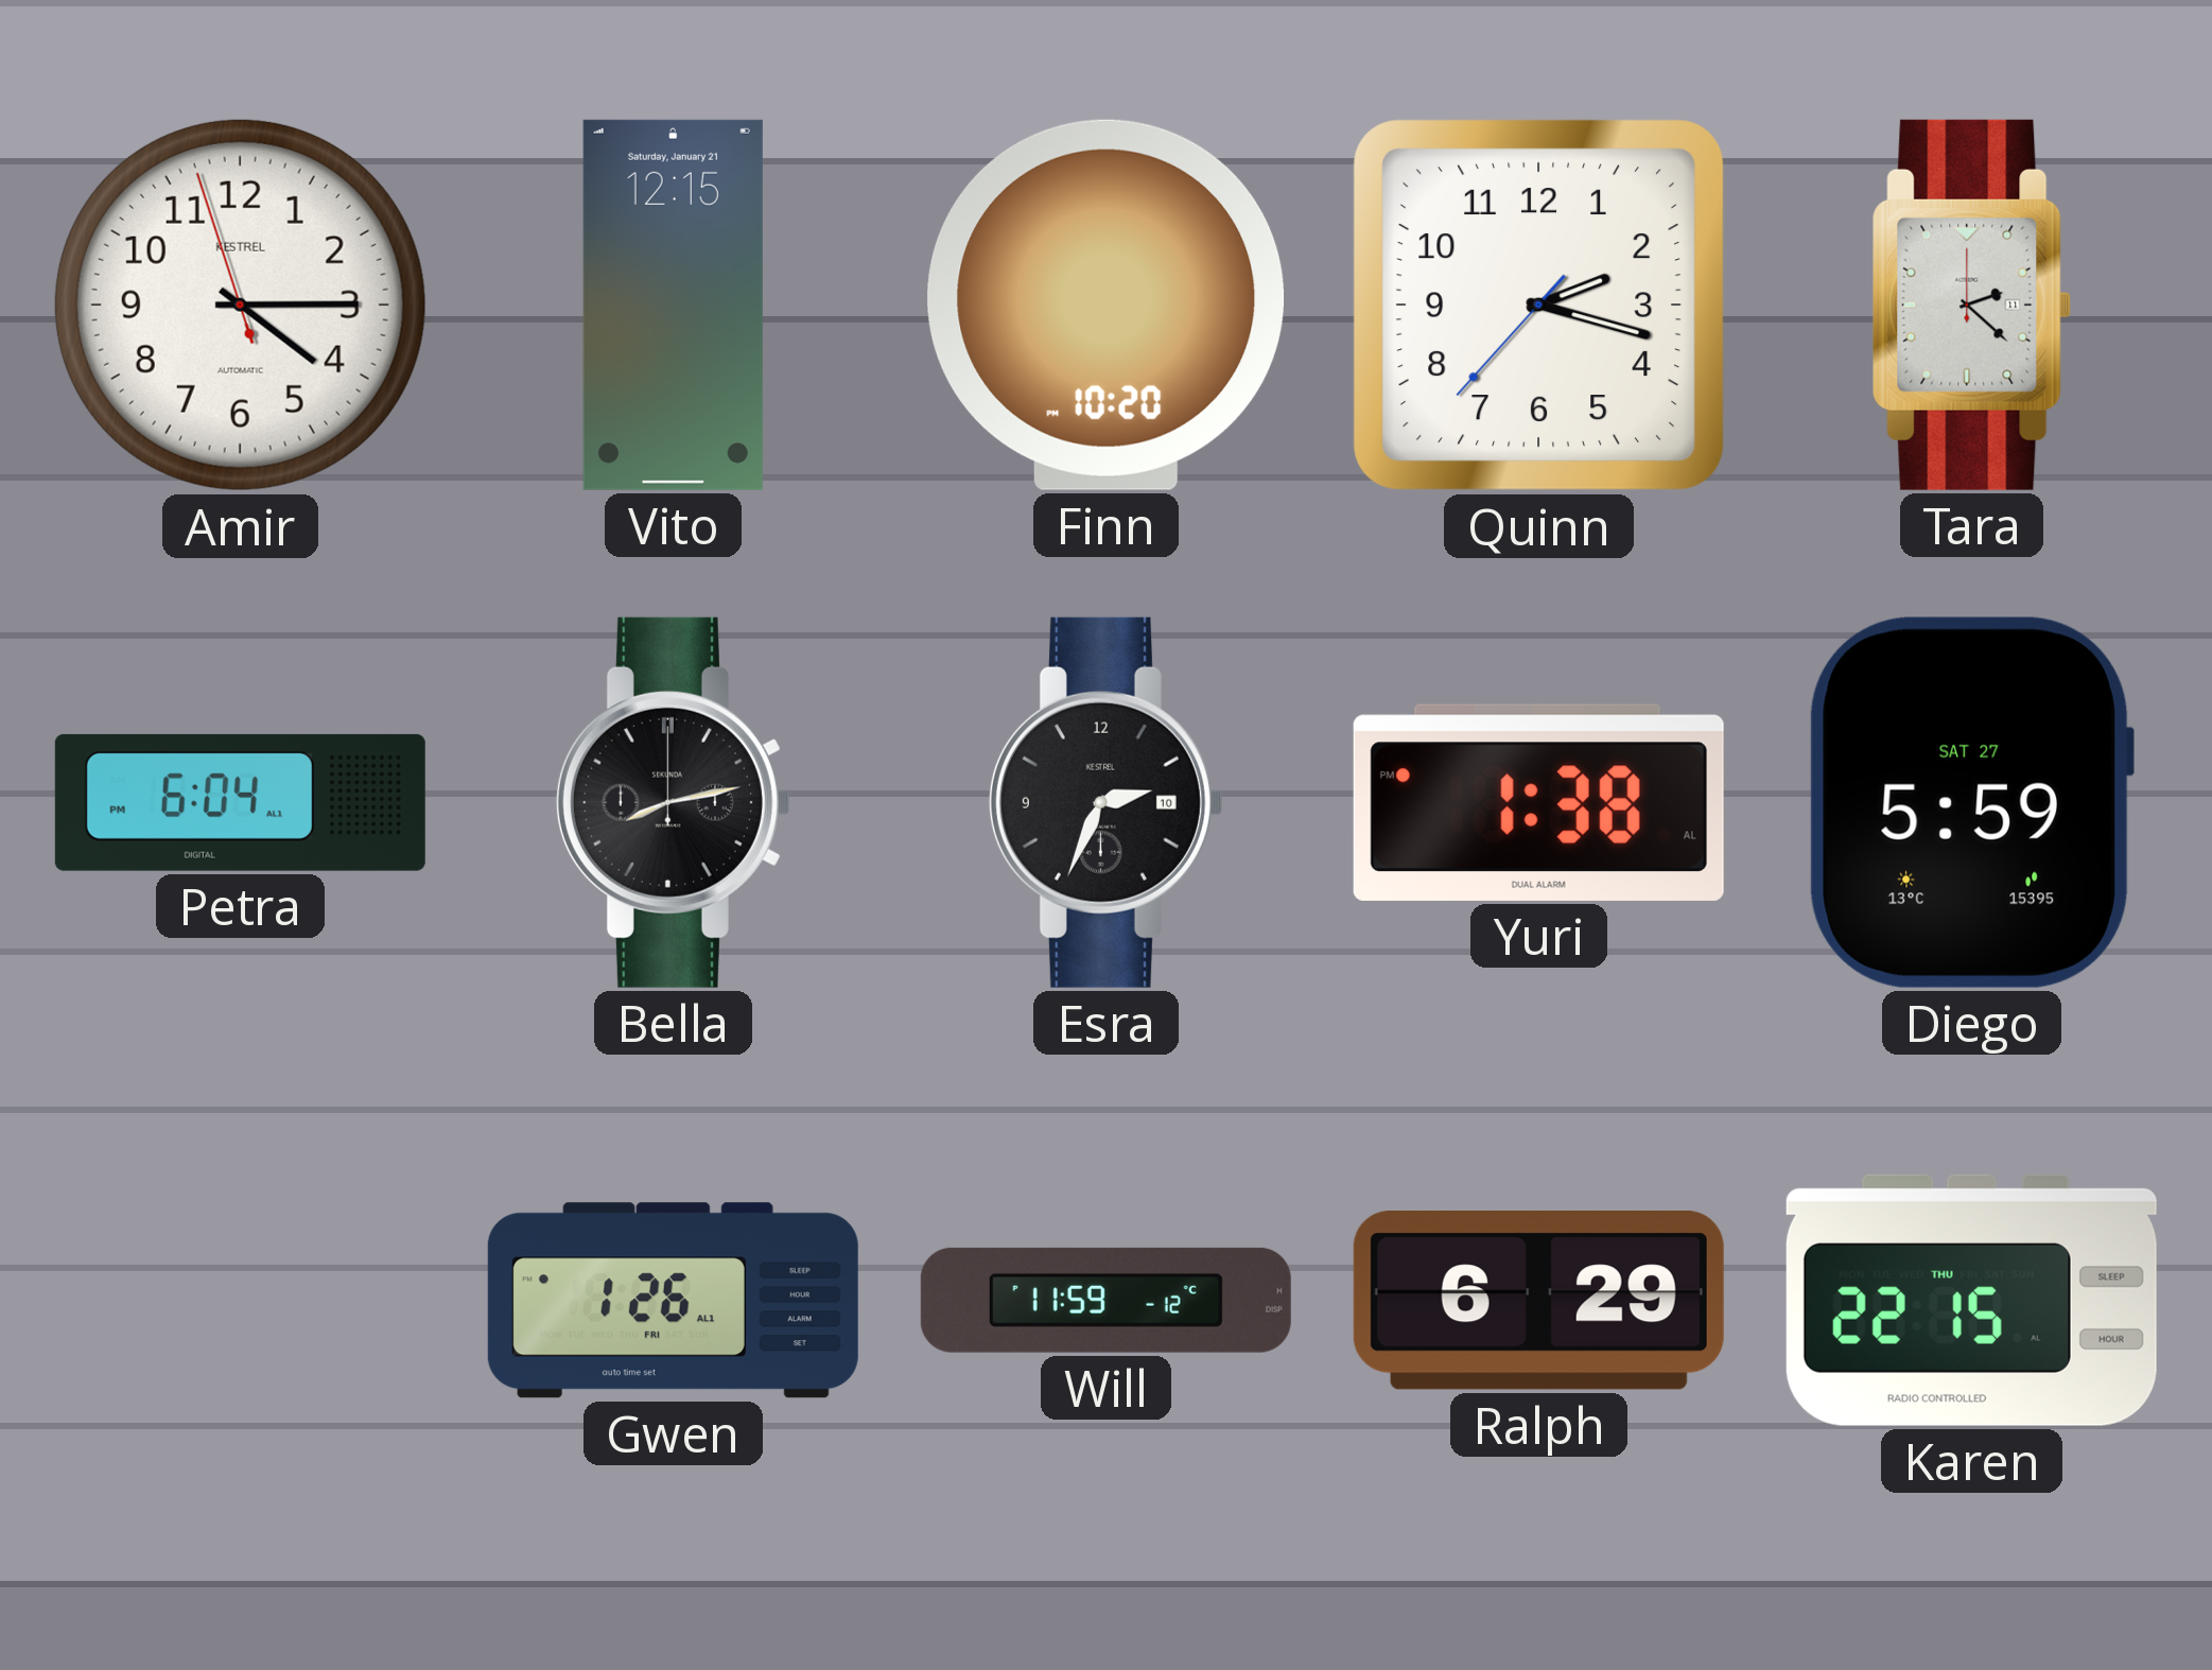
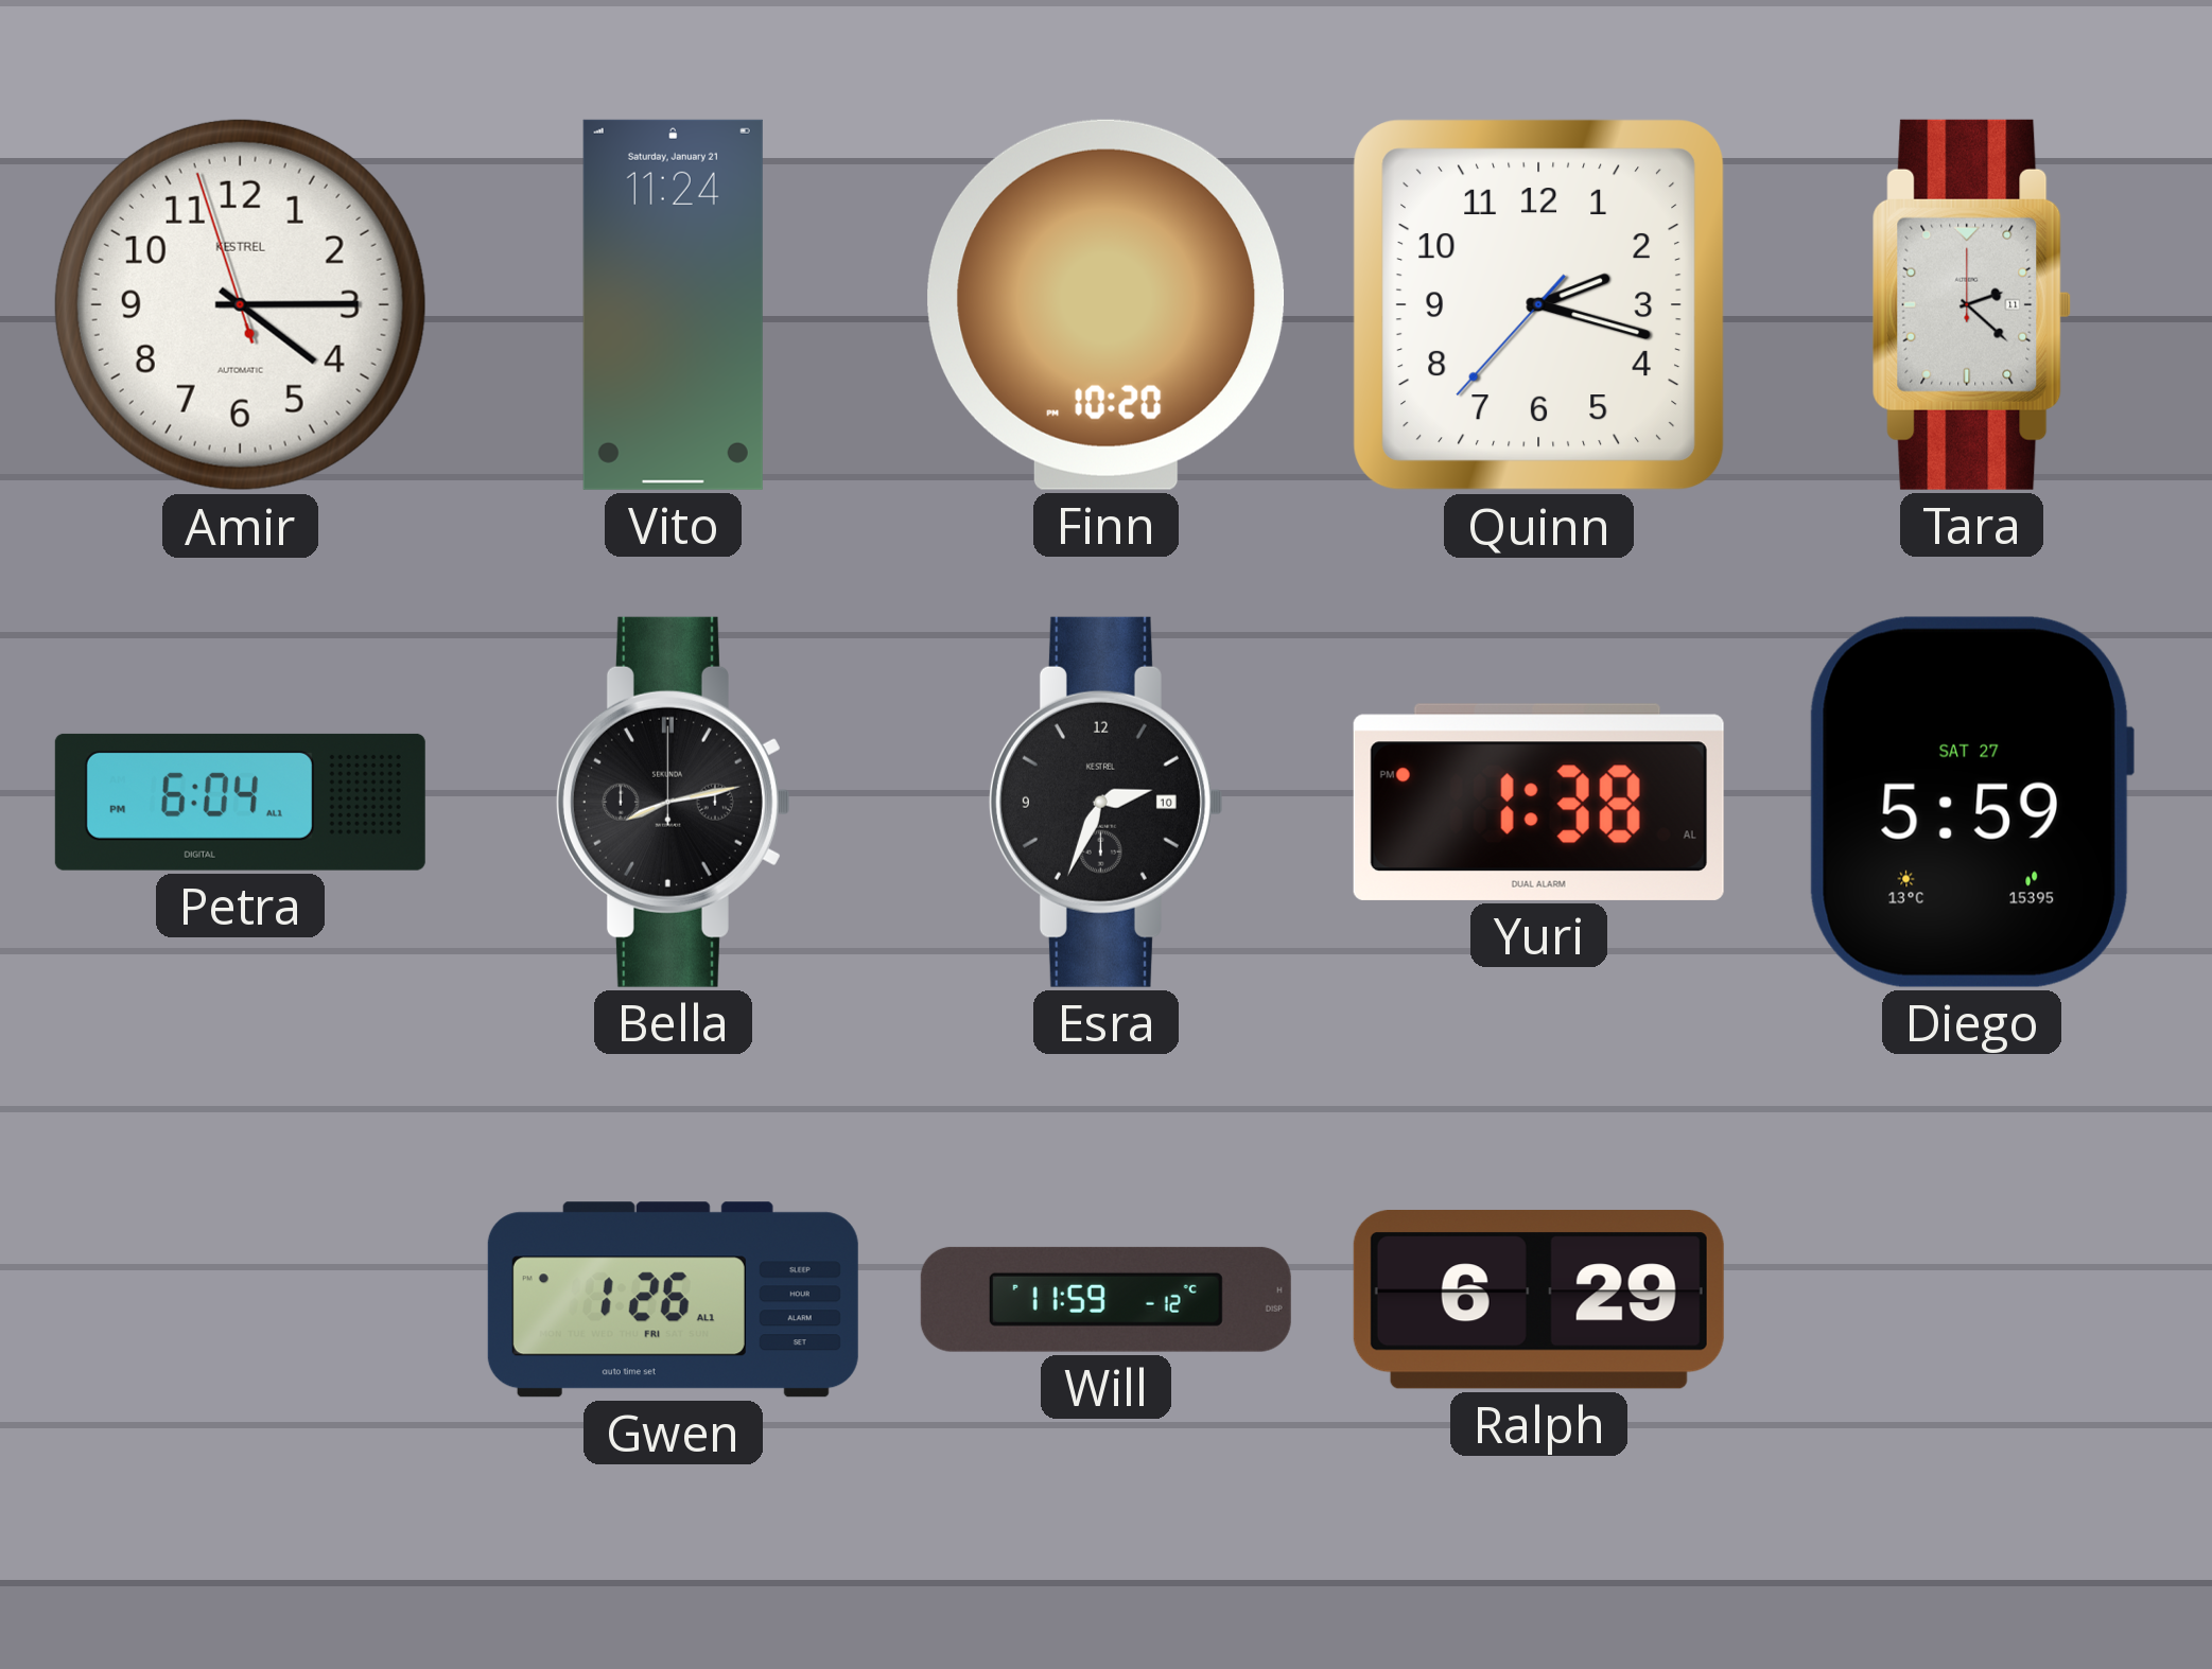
Vito: 12:15 -> 11:24 (673, 304)
Karen: 22:15 -> none (1971, 1300)
